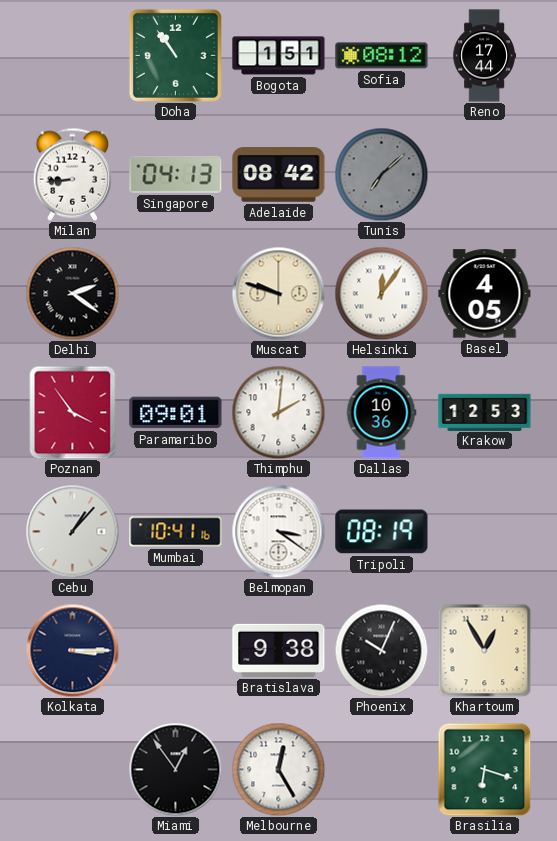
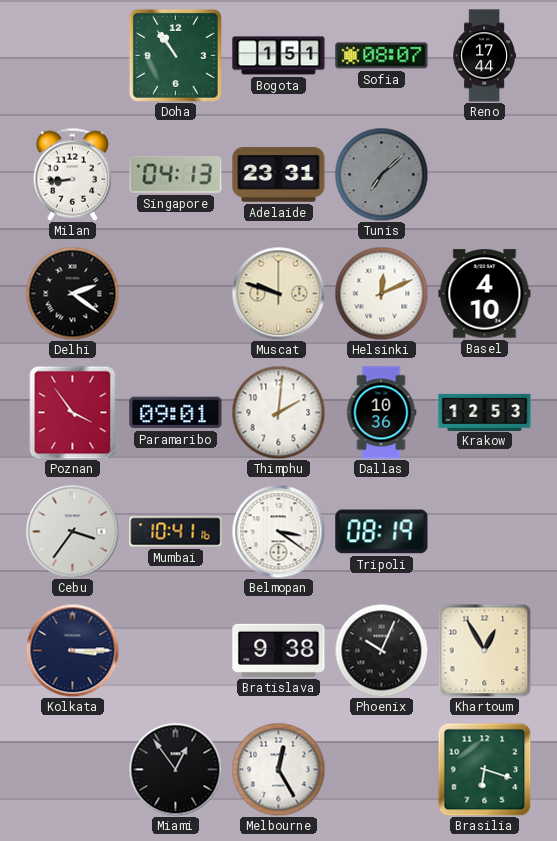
Sofia: 08:12 -> 08:07 (382, 56)
Adelaide: 08:42 -> 23:31 (279, 175)
Helsinki: 12:06 -> 12:11 (381, 293)
Basel: 4:05 -> 4:10 (485, 294)
Cebu: 1:07 -> 3:36 (72, 531)
